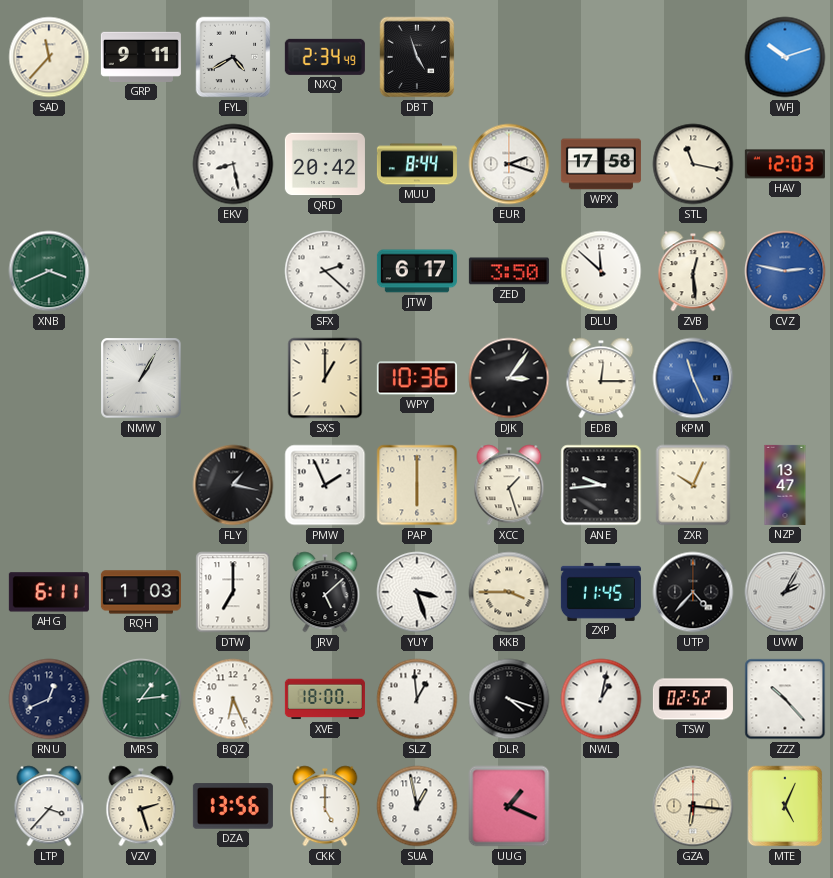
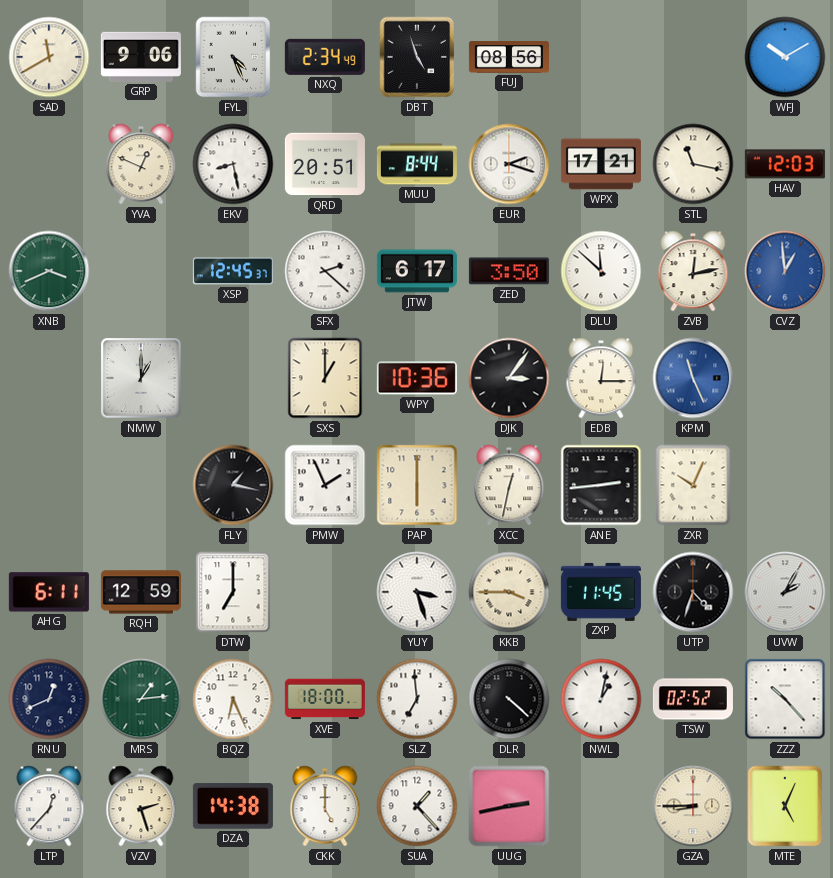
SAD: 11:37 -> 11:40 (49, 57)
GRP: 9:11 -> 9:06 (141, 57)
FYL: 4:40 -> 4:26 (233, 57)
FUJ: none -> 08:56 (509, 57)
WFJ: 10:12 -> 10:10 (785, 57)
YVA: none -> 12:49 (141, 164)
QRD: 20:42 -> 20:51 (325, 164)
WPX: 17:58 -> 17:21 (601, 164)
XSP: none -> 12:45 (233, 271)
ZVB: 12:29 -> 12:13 (693, 271)
CVZ: 2:47 -> 12:59 (785, 271)
NMW: 1:05 -> 1:00 (141, 378)
XCC: 1:27 -> 12:32 (509, 485)
ANE: 9:44 -> 2:44 (601, 485)
NZP: 13:47 -> none (785, 485)
RQH: 1:03 -> 12:59 (141, 592)
JRV: 5:08 -> none (325, 592)
UTP: 4:37 -> 4:33 (693, 592)
SLZ: 12:59 -> 6:59 (417, 699)
DLR: 4:18 -> 4:22 (509, 699)
LTP: 3:37 -> 12:37 (49, 806)
DZA: 13:56 -> 14:38 (233, 806)
SUA: 12:58 -> 1:23 (417, 806)
UUG: 1:19 -> 2:43 (509, 806)
GZA: 6:16 -> 8:45 (693, 806)
